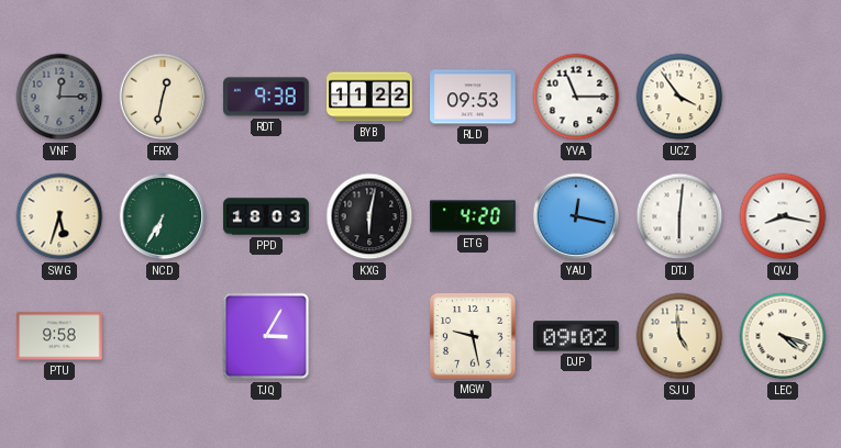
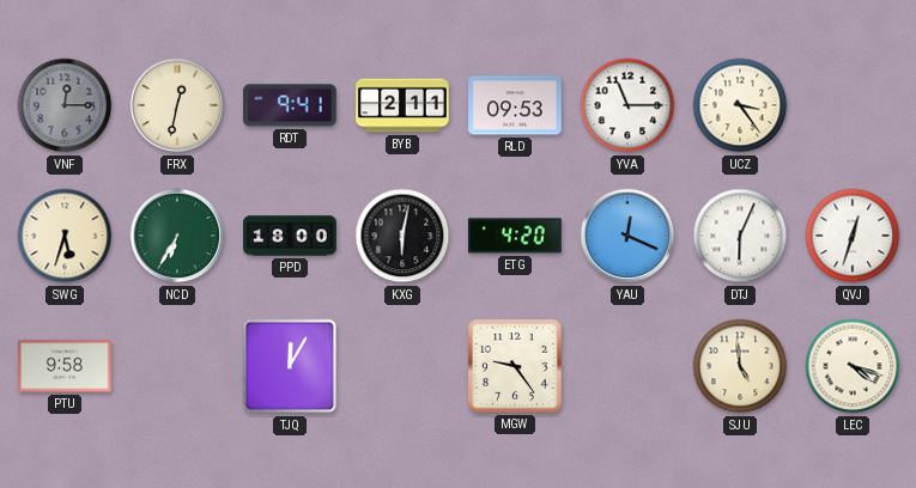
RDT: 9:38 -> 9:41 (291, 105)
BYB: 11:22 -> 2:11 (402, 105)
UCZ: 3:54 -> 3:24 (740, 105)
PPD: 18:03 -> 18:00 (290, 236)
YAU: 12:17 -> 12:19 (627, 236)
DTJ: 6:01 -> 6:04 (740, 236)
QVJ: 8:17 -> 12:33 (853, 236)
TJQ: 3:05 -> 12:05 (290, 366)
MGW: 9:28 -> 9:24 (515, 366)
DJP: 09:02 -> none (577, 336)
